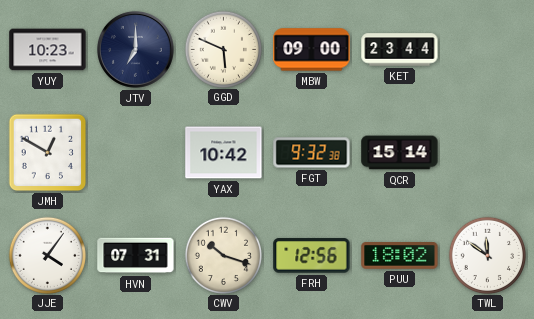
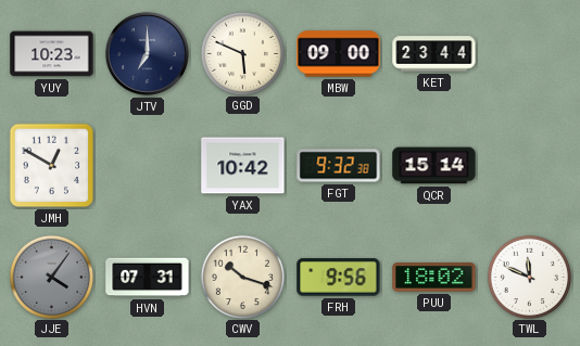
JJE dial: white -> grey (51, 277)
FRH: 12:56 -> 9:56 (339, 278)
TWL: 11:51 -> 11:49 (529, 277)
